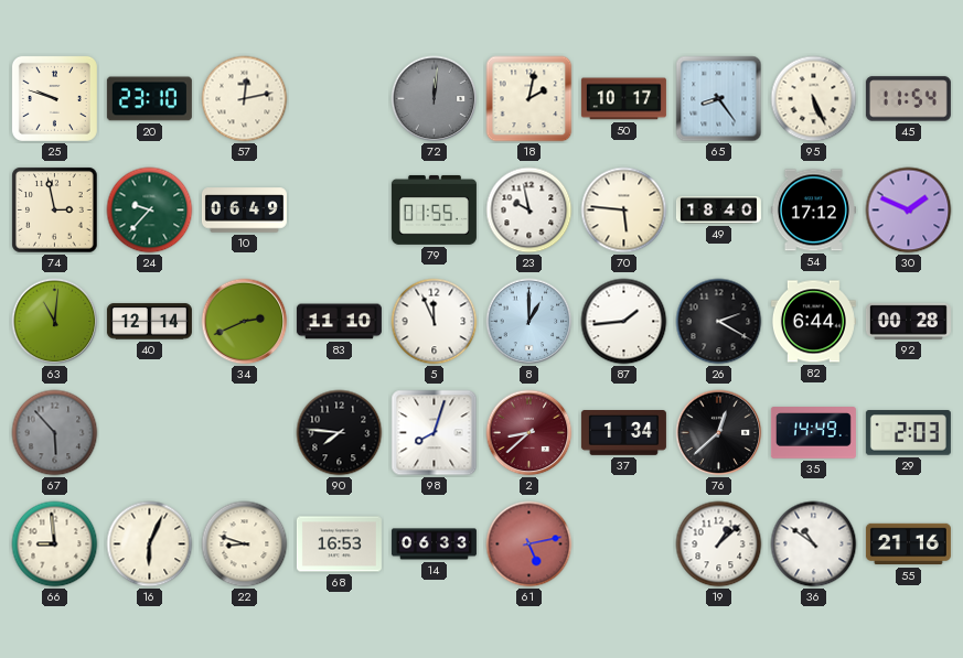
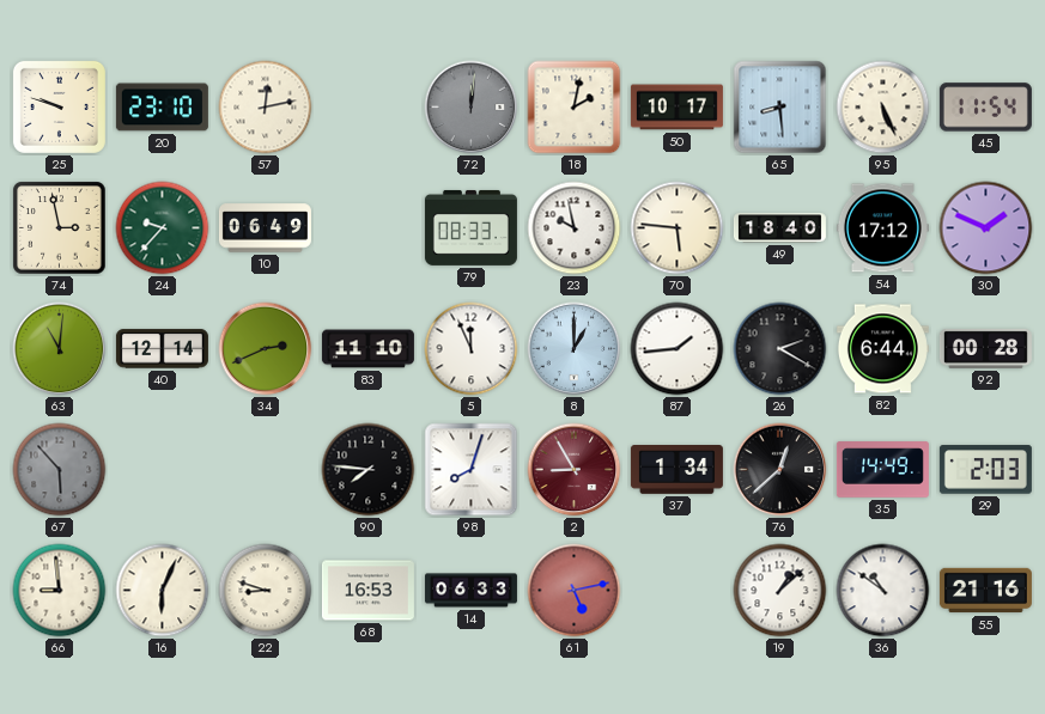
65: 8:24 -> 8:29 (780, 108)
79: 01:55 -> 08:33 (470, 227)
2: 8:38 -> 8:55 (575, 470)
